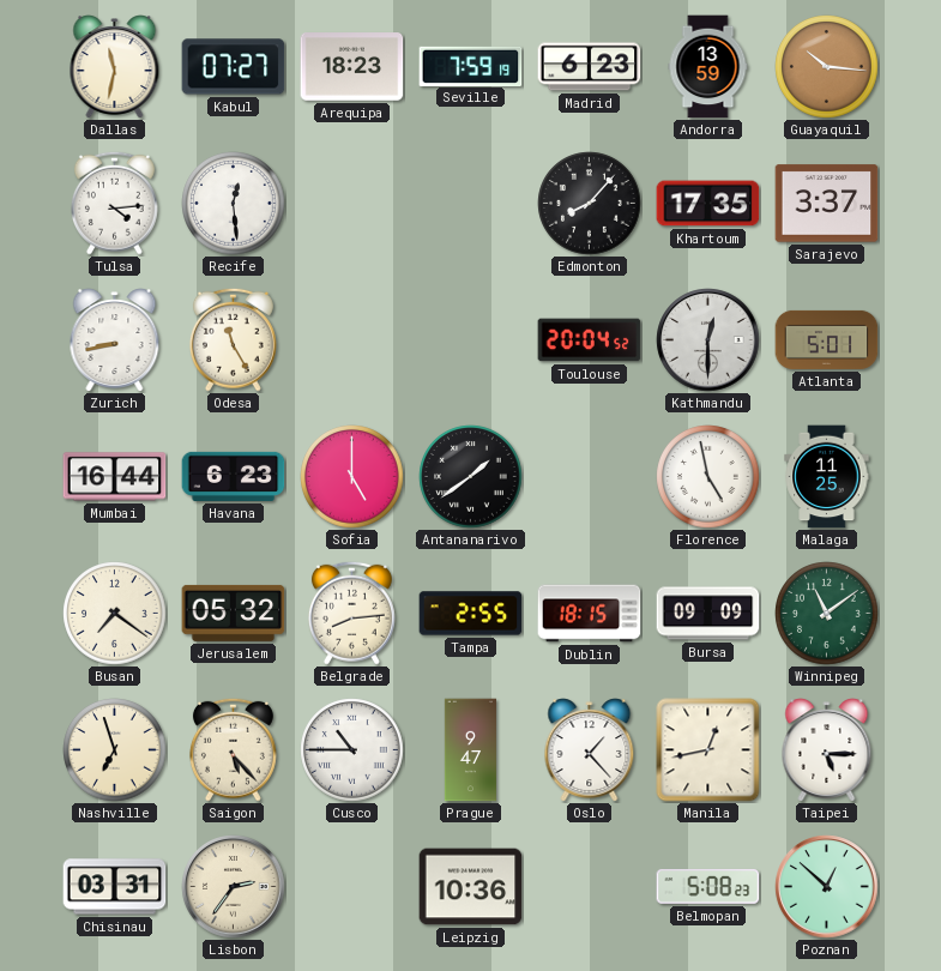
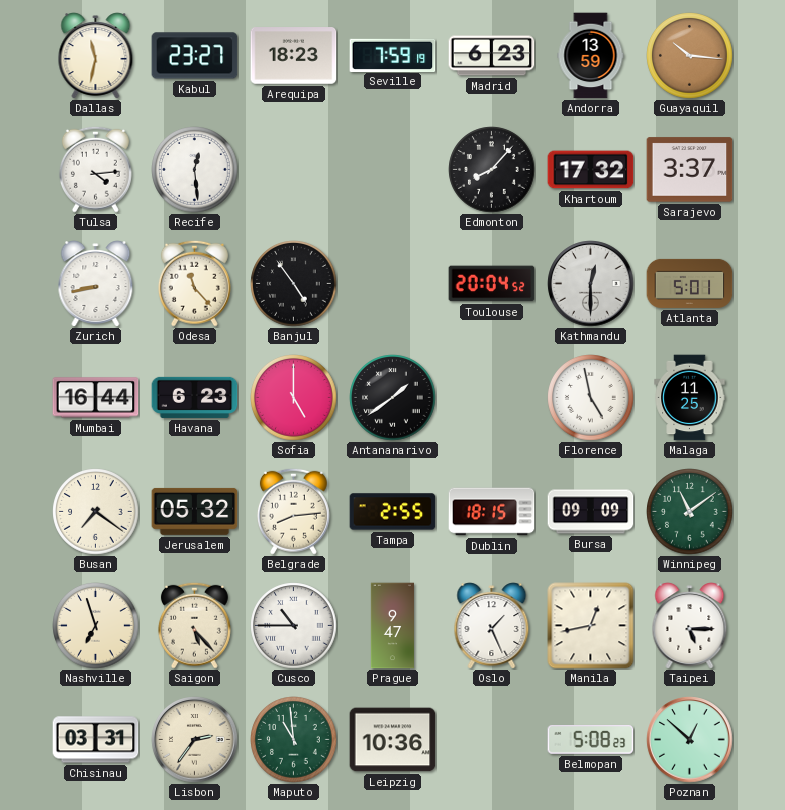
Kabul: 07:27 -> 23:27 (195, 56)
Khartoum: 17:35 -> 17:32 (591, 170)
Odesa: 11:25 -> 11:23 (194, 283)
Banjul: none -> 4:54 (294, 284)
Oslo: 1:23 -> 1:26 (492, 626)
Maputo: none -> 10:59 (294, 740)
